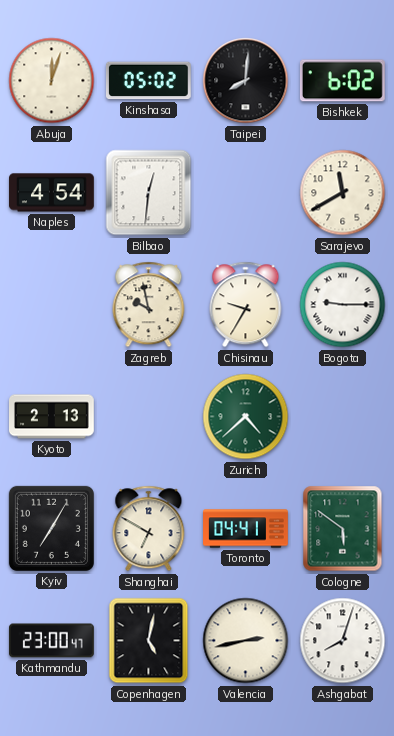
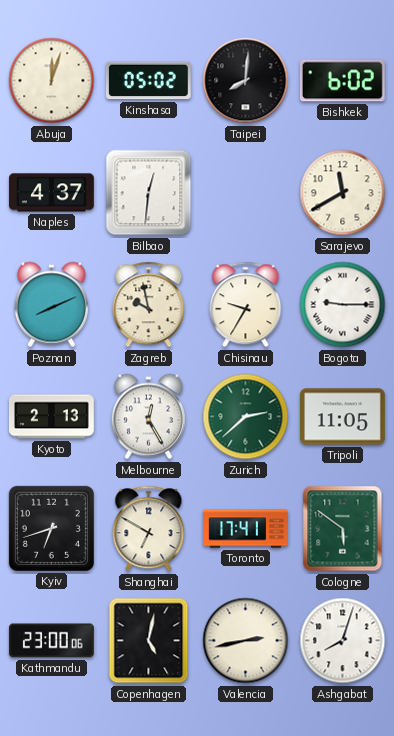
Naples: 4:54 -> 4:37 (52, 193)
Poznan: none -> 8:11 (51, 305)
Melbourne: none -> 12:25 (148, 417)
Zurich: 4:38 -> 2:38 (246, 417)
Tripoli: none -> 11:05 (343, 417)
Kyiv: 7:05 -> 6:42 (51, 528)
Toronto: 04:41 -> 17:41 (246, 529)
Kathmandu: 23:00:47 -> 23:00:06 (51, 641)
